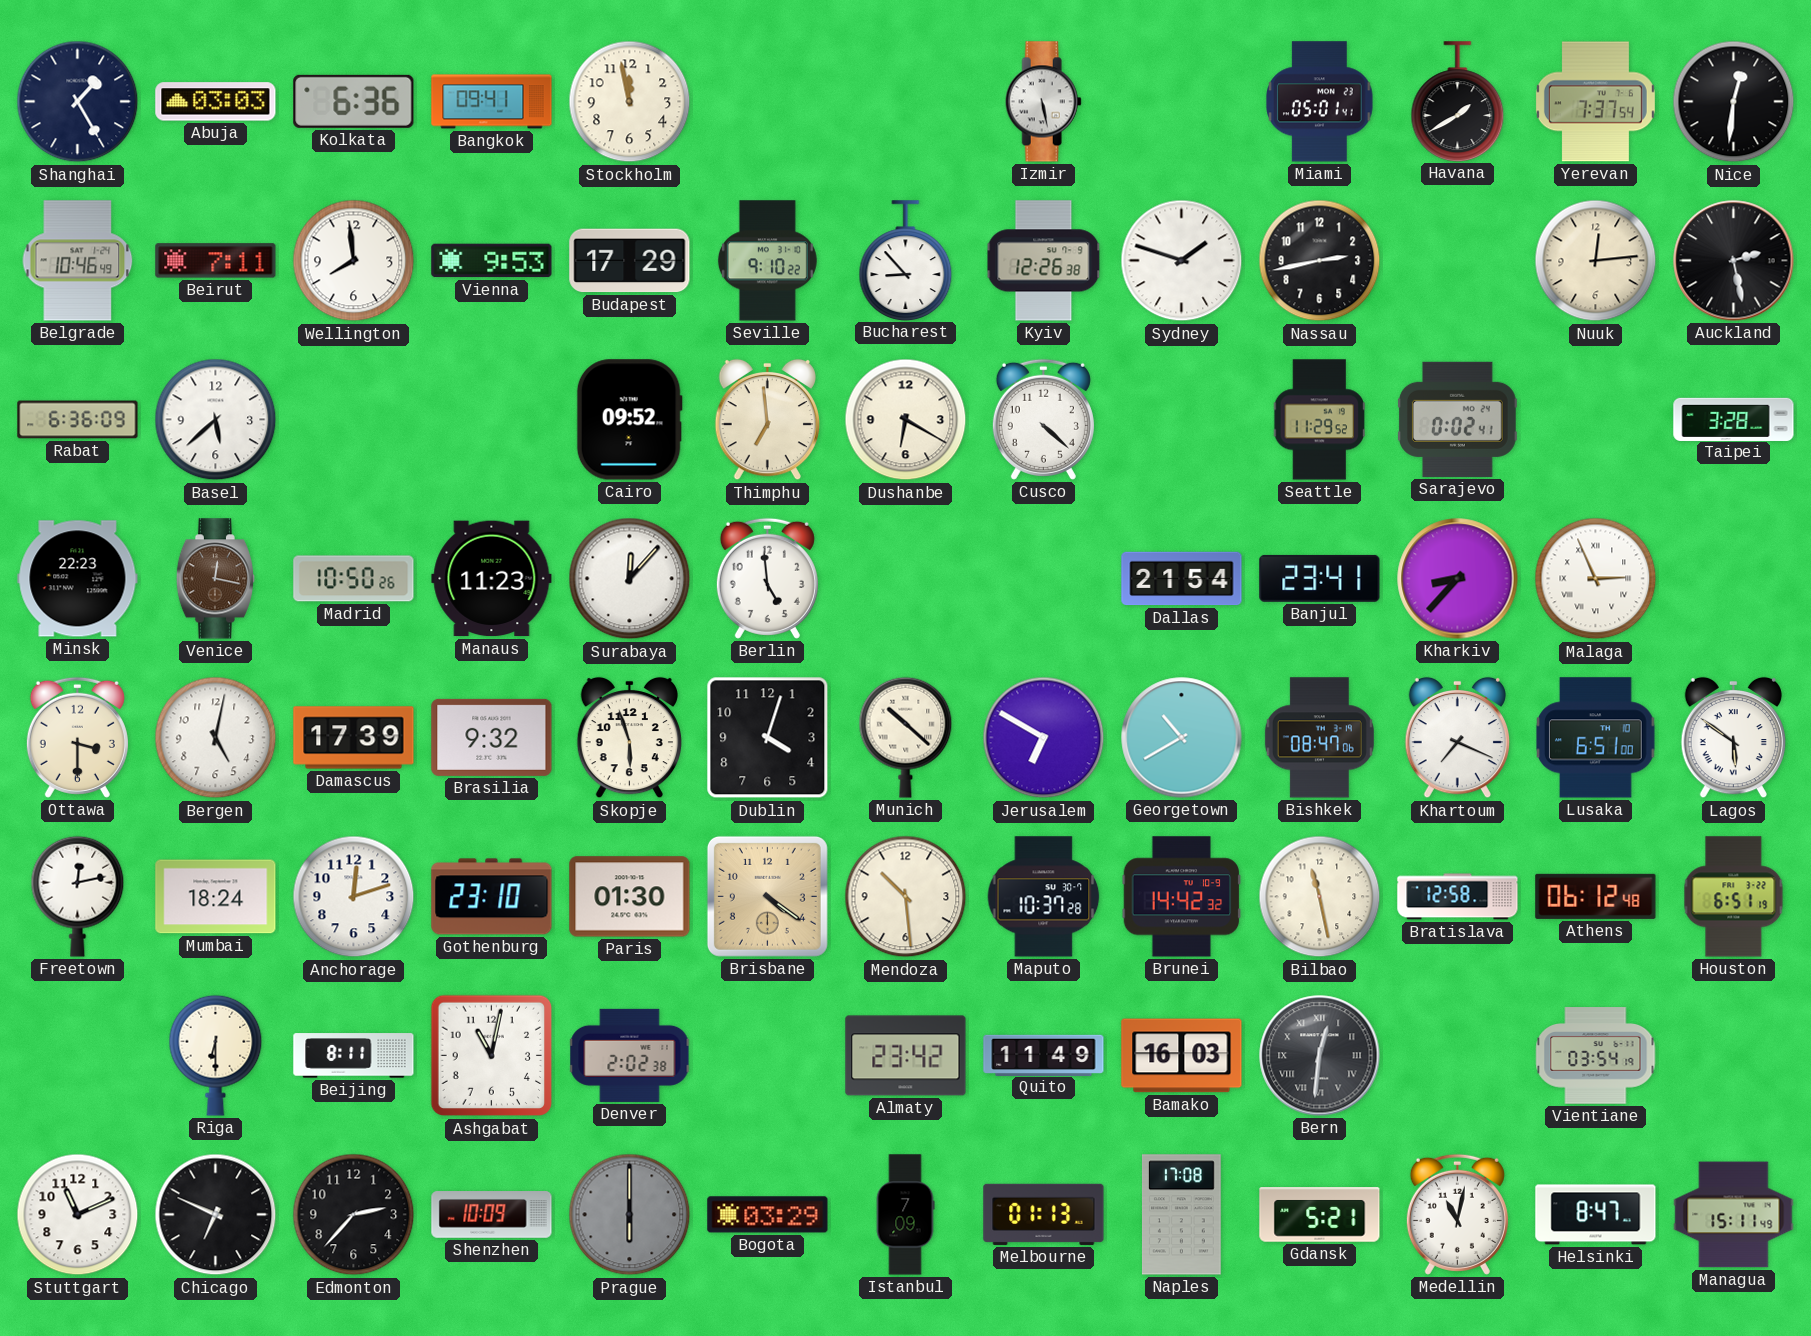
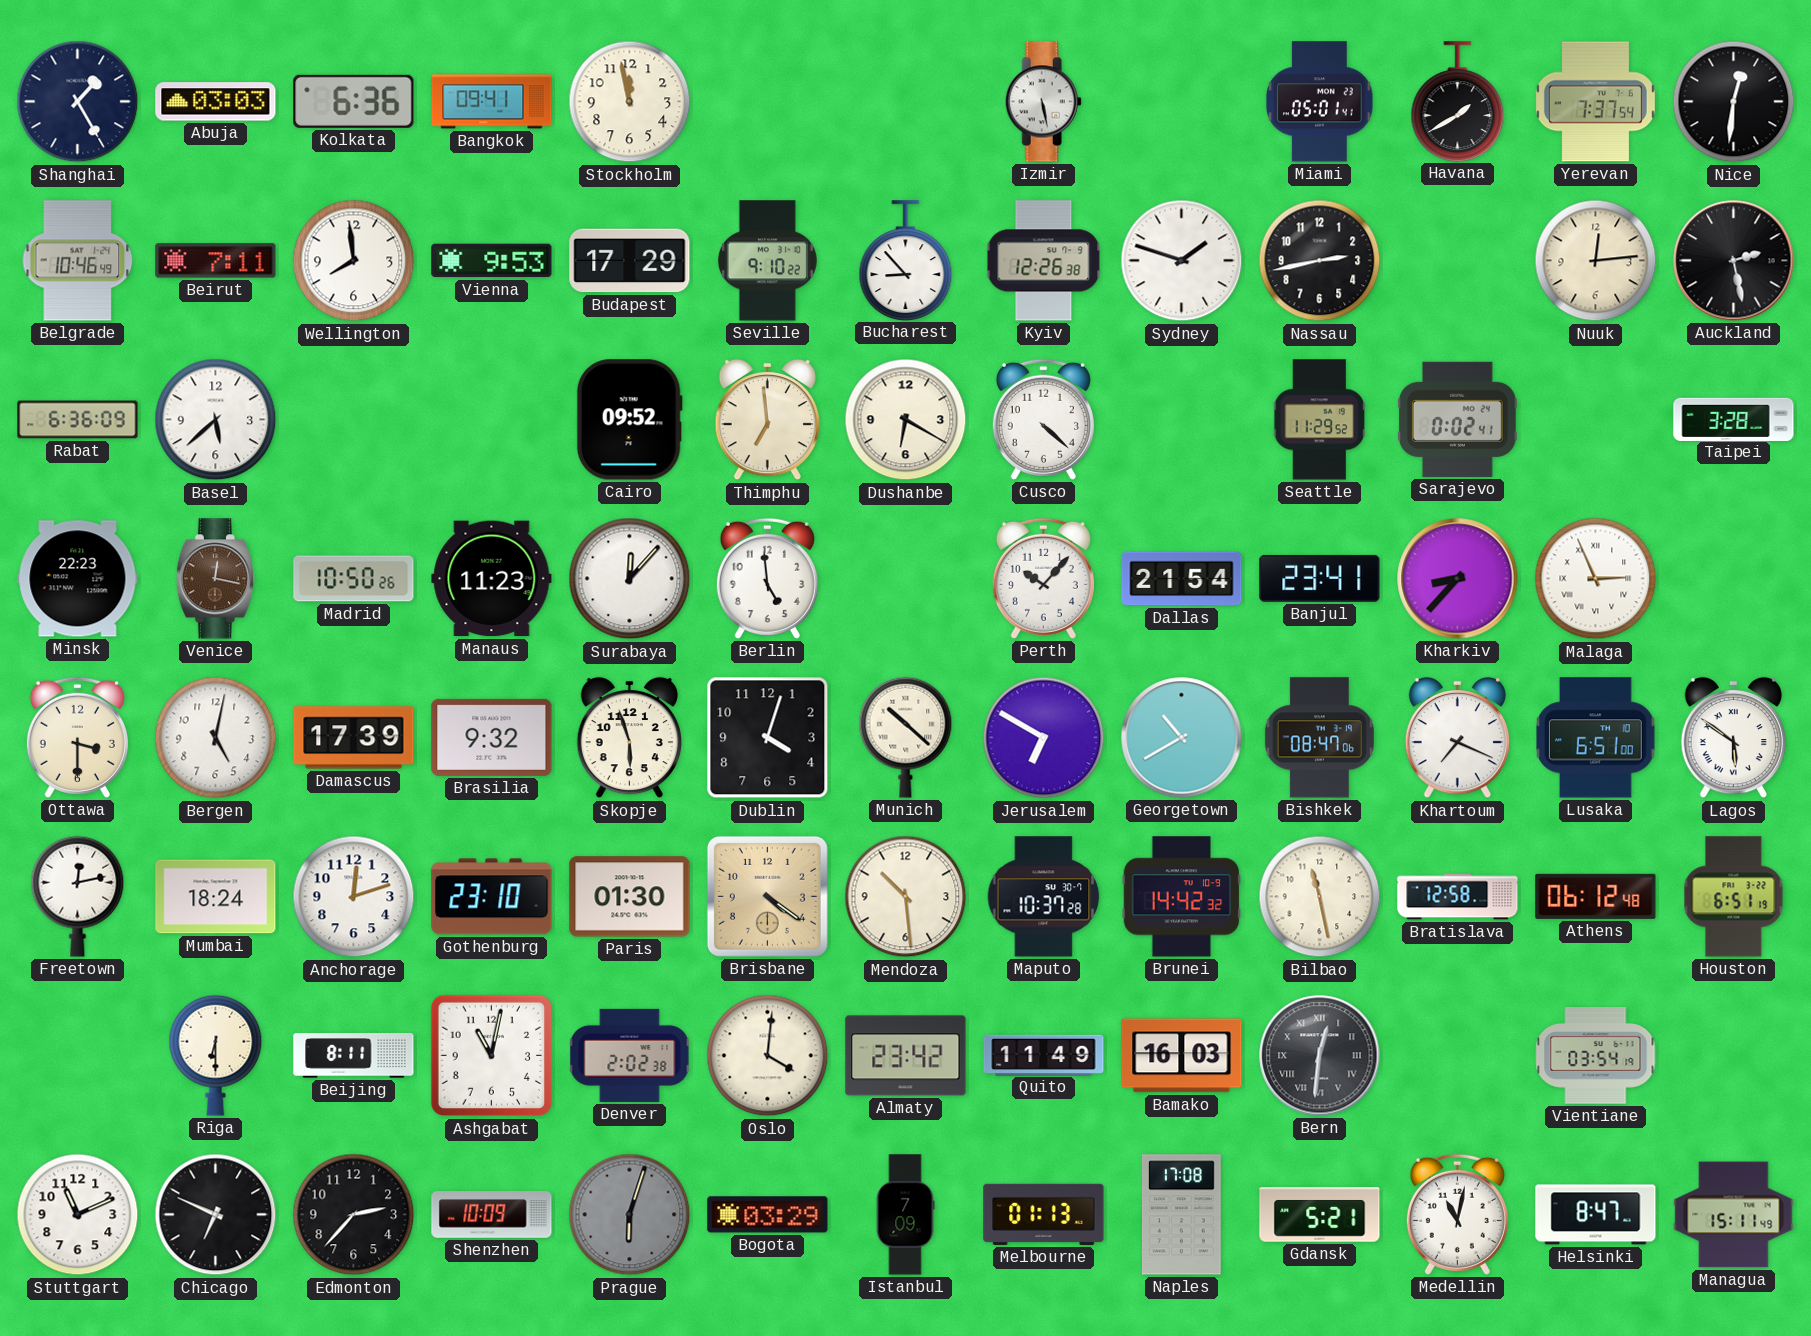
Perth: none -> 10:07 (1043, 578)
Oslo: none -> 4:01 (768, 1056)
Prague: 6:00 -> 6:03 (630, 1215)
